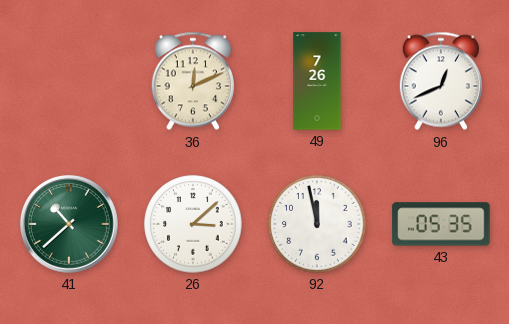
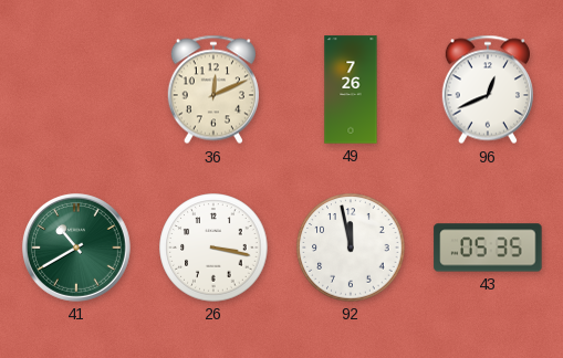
41: 10:38 -> 10:40 (76, 248)
26: 3:08 -> 3:17 (213, 248)
